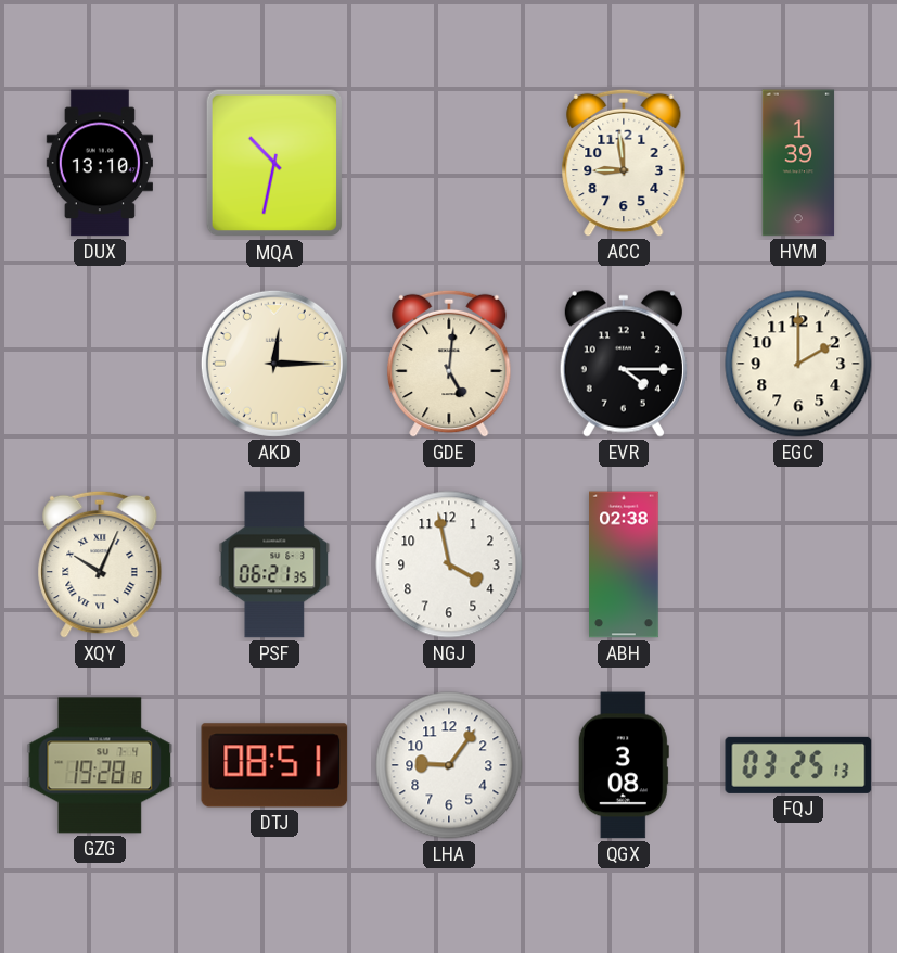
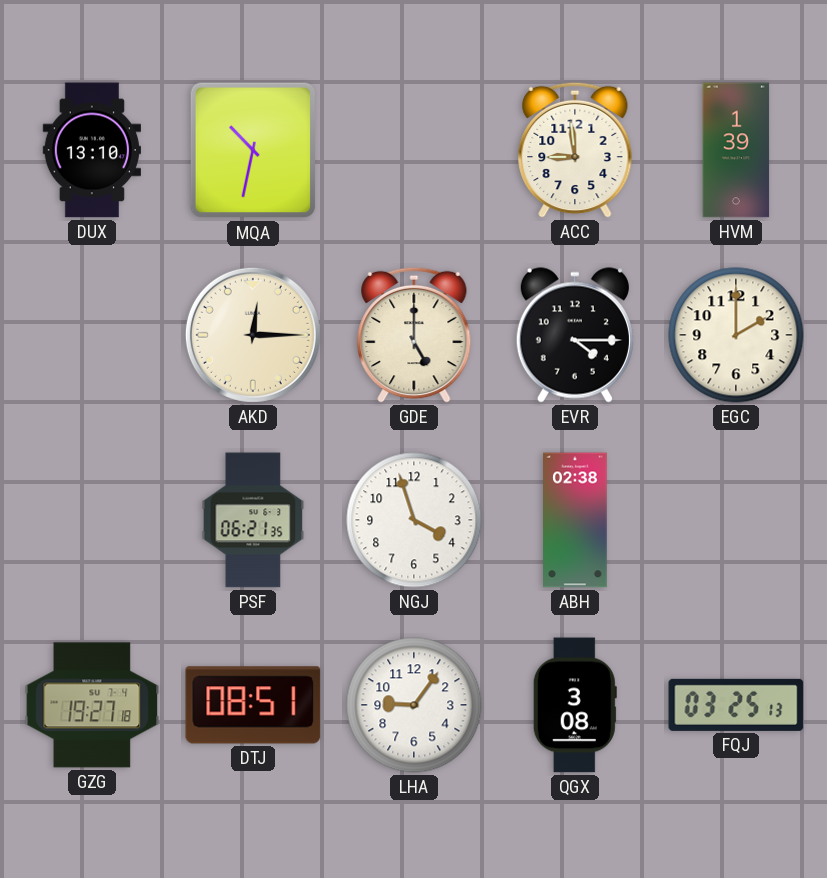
GDE: 5:01 -> 5:00 (414, 335)
XQY: 10:04 -> none (100, 564)
NGJ: 3:58 -> 3:57 (414, 520)
GZG: 19:28 -> 19:27 (92, 705)
